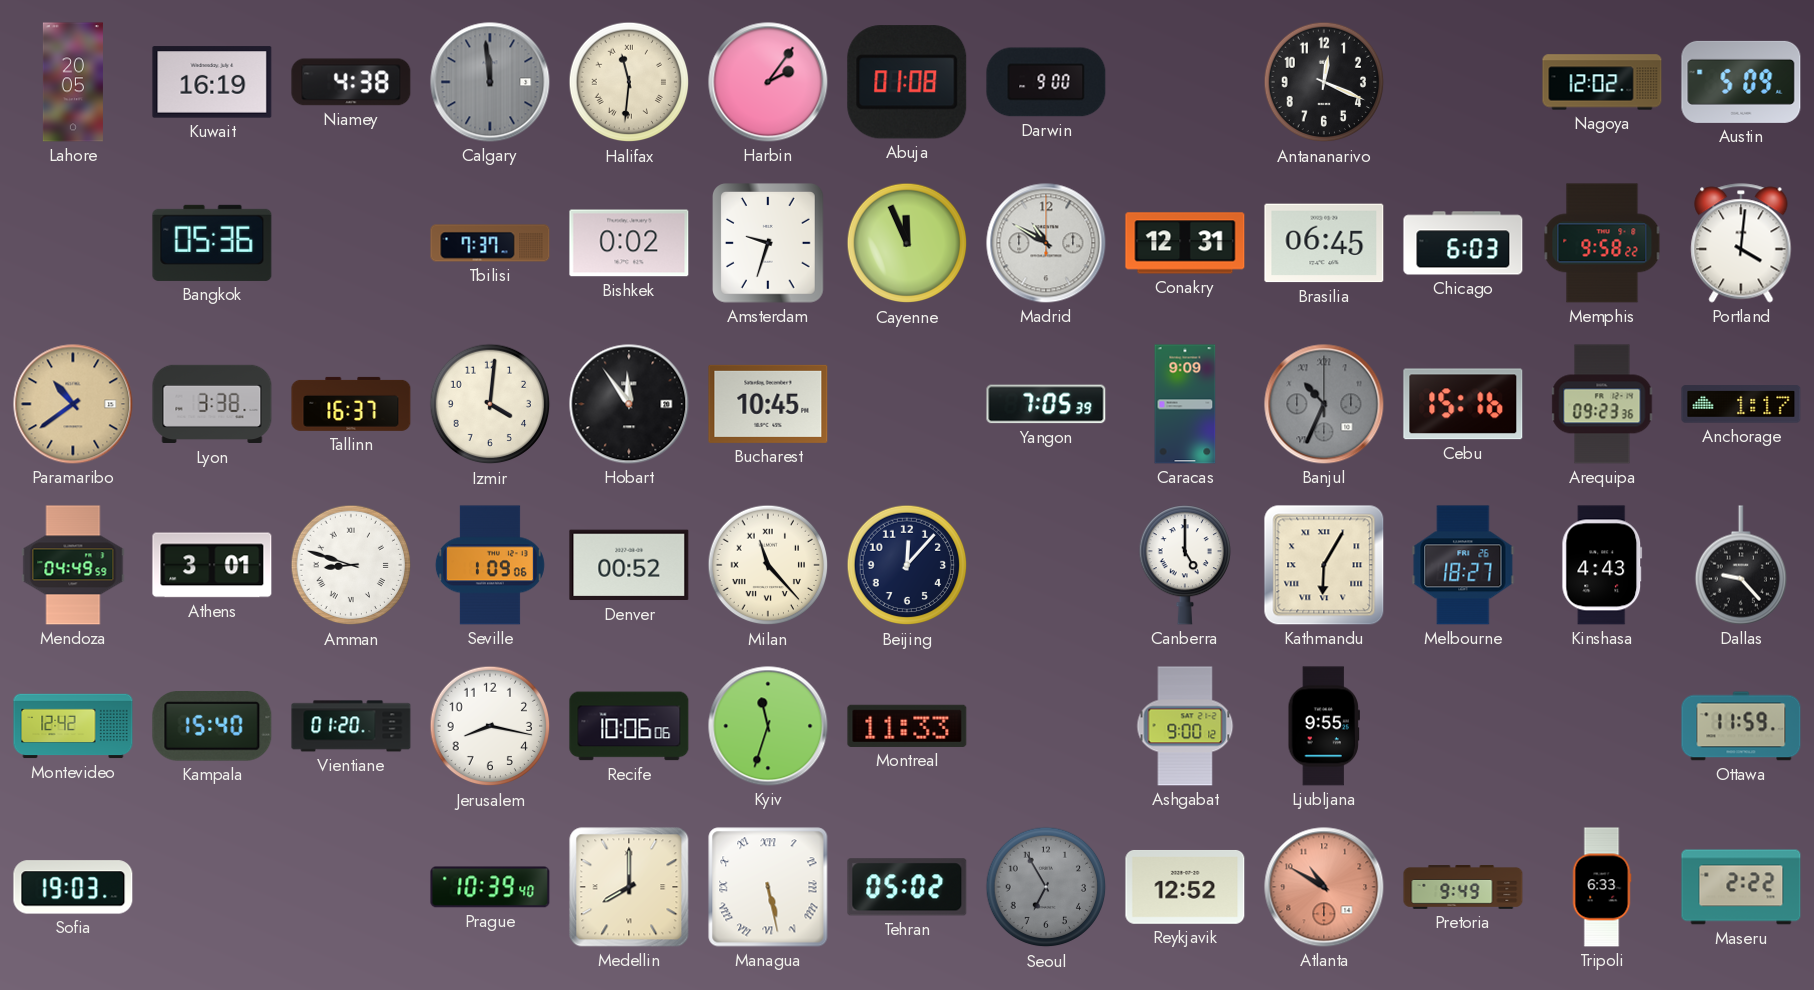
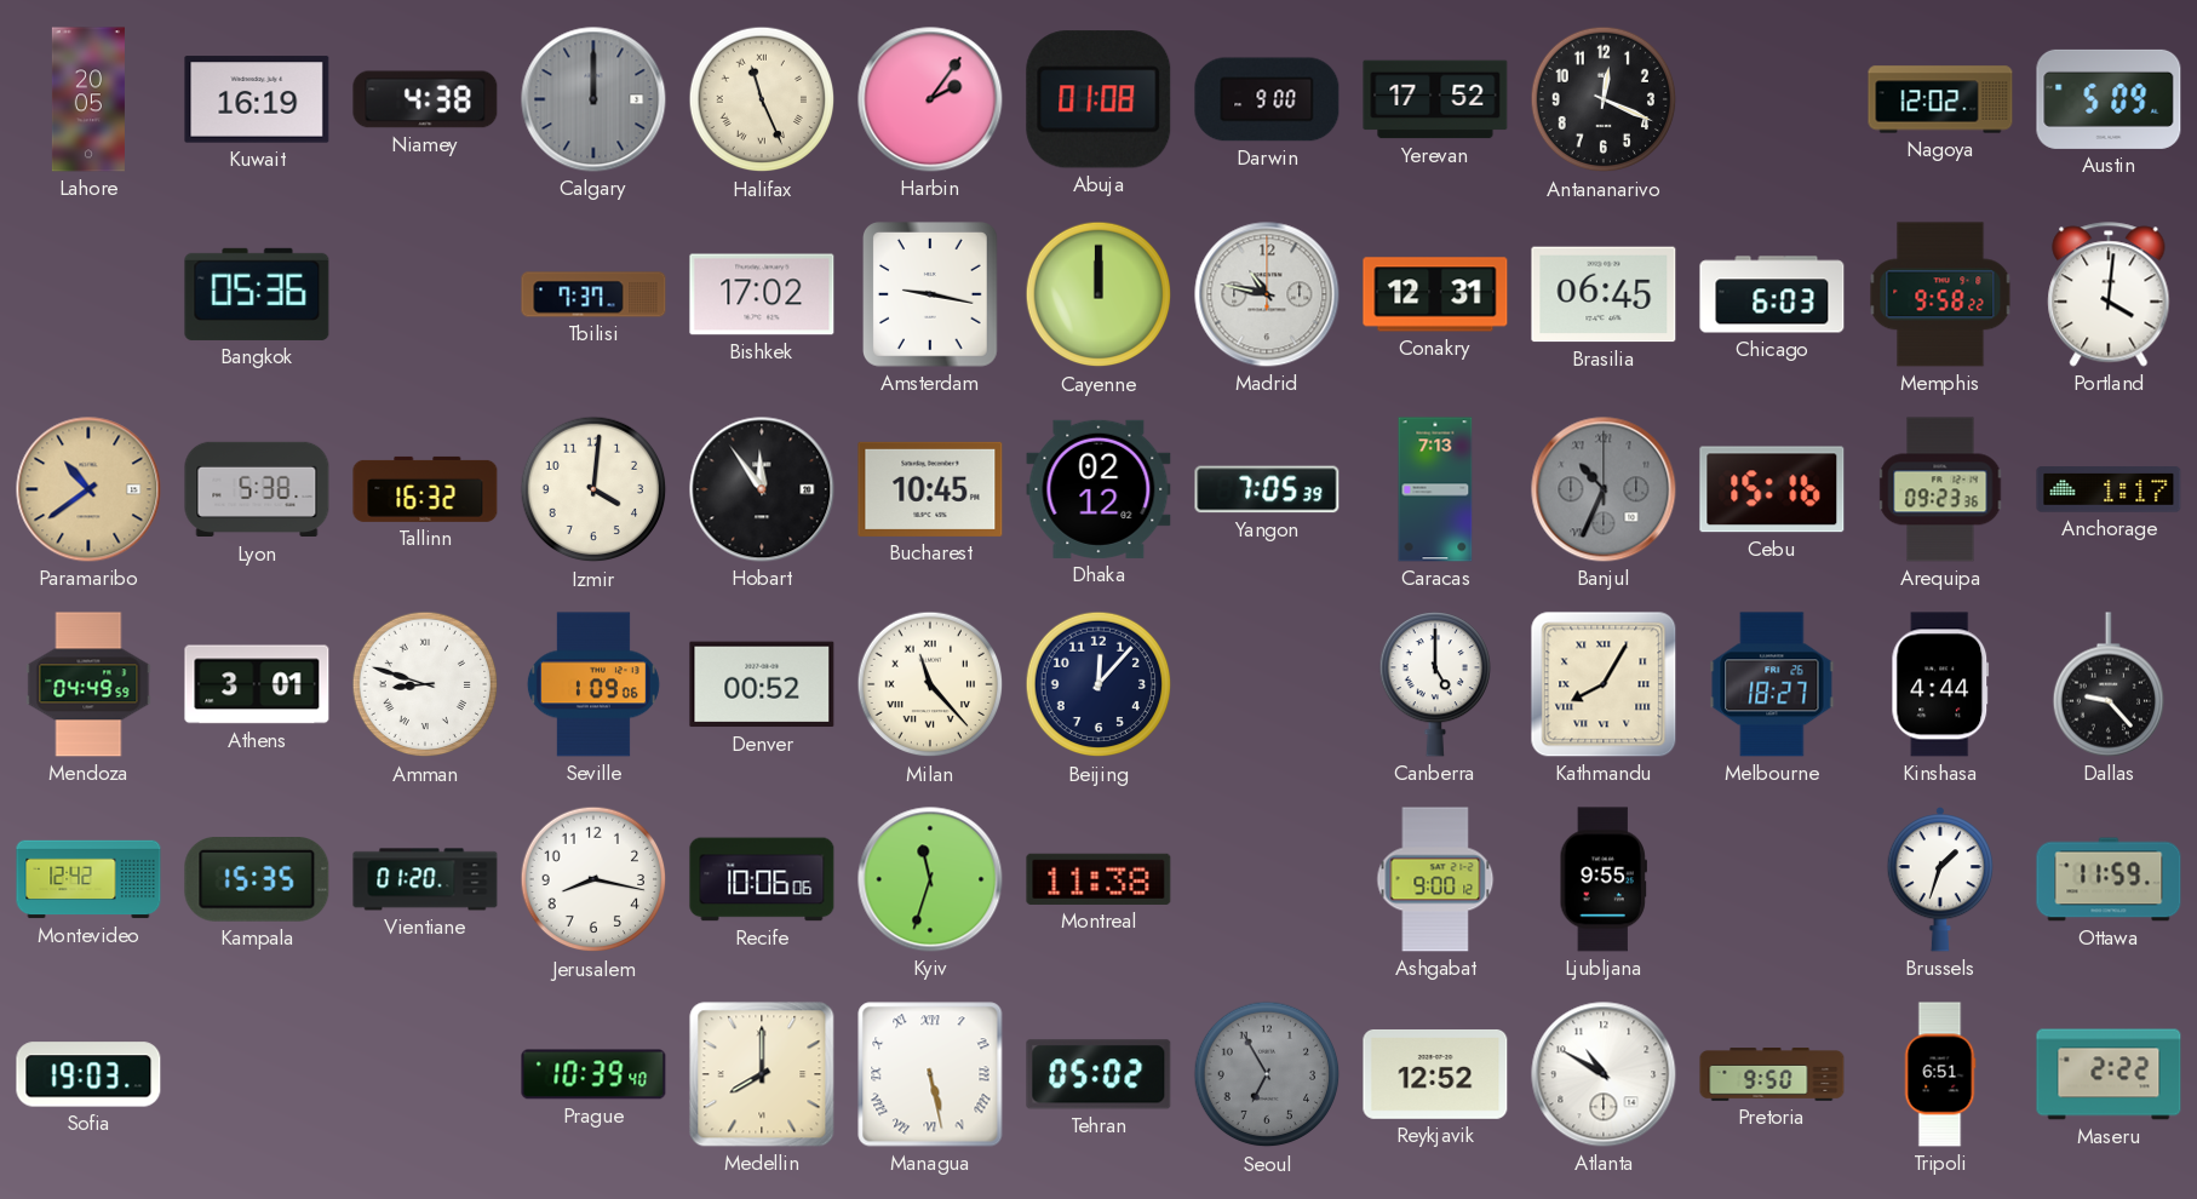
Calgary: 11:59 -> 12:00 (593, 99)
Halifax: 11:31 -> 11:26 (762, 99)
Yerevan: none -> 17:52 (1435, 99)
Bishkek: 0:02 -> 17:02 (762, 294)
Amsterdam: 9:33 -> 9:17 (931, 296)
Cayenne: 11:56 -> 12:00 (1098, 294)
Madrid: 10:50 -> 10:47 (1267, 294)
Lyon: 3:38 -> 5:38 (257, 489)
Tallinn: 16:37 -> 16:32 (425, 489)
Dhaka: none -> 02:12 (1098, 489)
Caracas: 9:09 -> 7:13 (1435, 489)
Kathmandu: 6:05 -> 8:05 (1604, 684)
Kinshasa: 4:43 -> 4:44 (1940, 684)
Kampala: 15:40 -> 15:35 (257, 880)
Montreal: 11:33 -> 11:38 (1098, 879)
Brussels: none -> 1:33 (1939, 880)
Atlanta dial: salmon -> white (1604, 1074)
Pretoria: 9:49 -> 9:50 (1772, 1074)
Tripoli: 6:33 -> 6:51 (1940, 1074)
